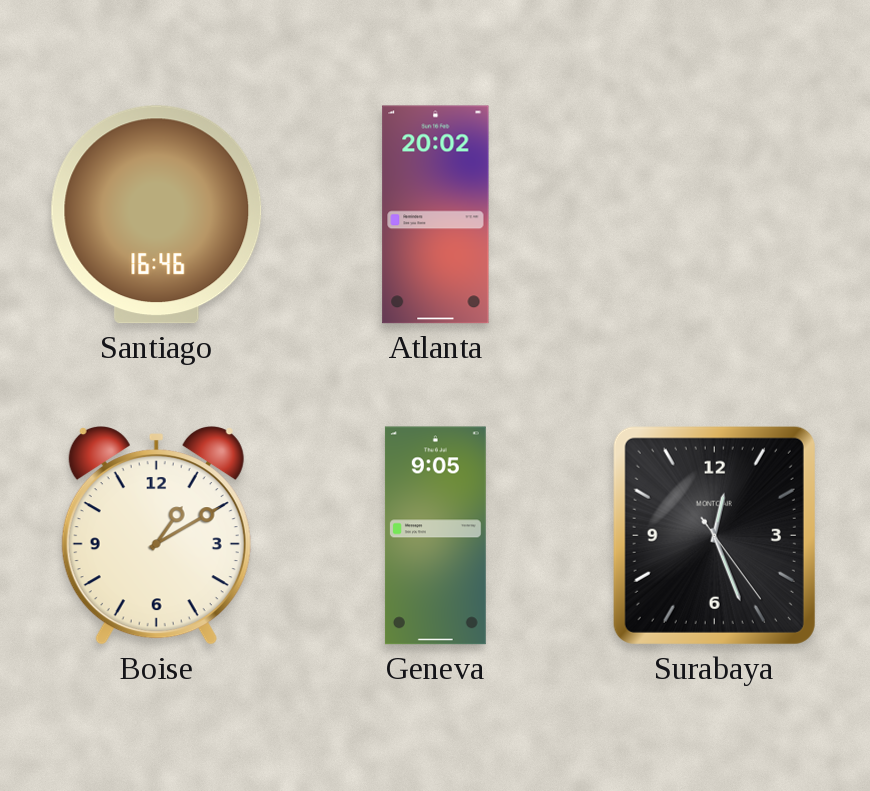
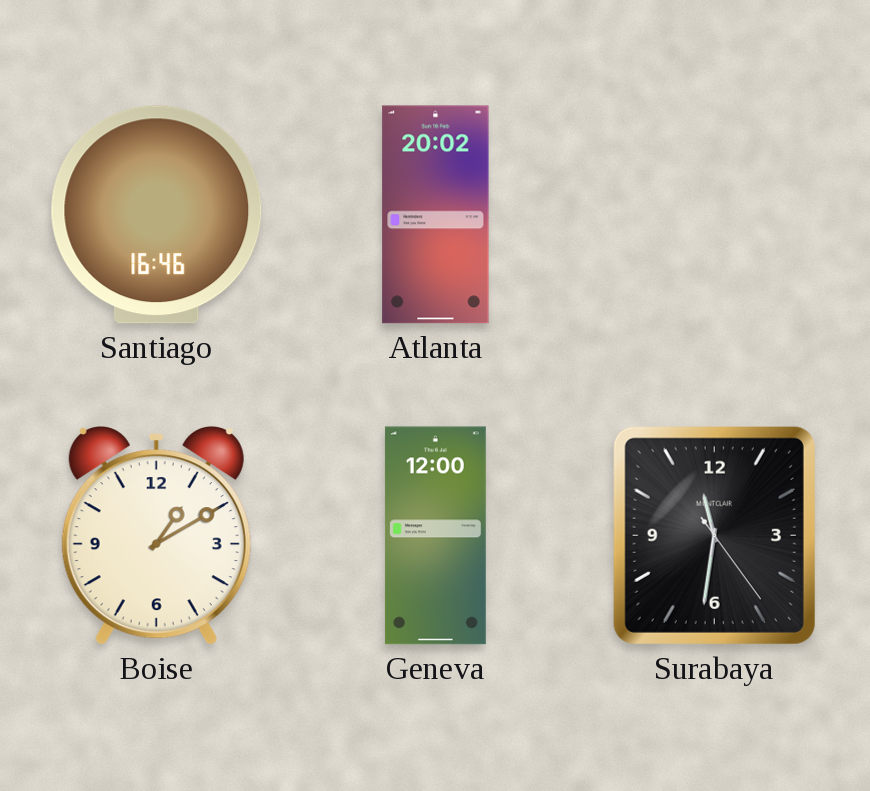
Geneva: 9:05 -> 12:00 (435, 536)
Surabaya: 12:26 -> 11:31 (714, 535)
